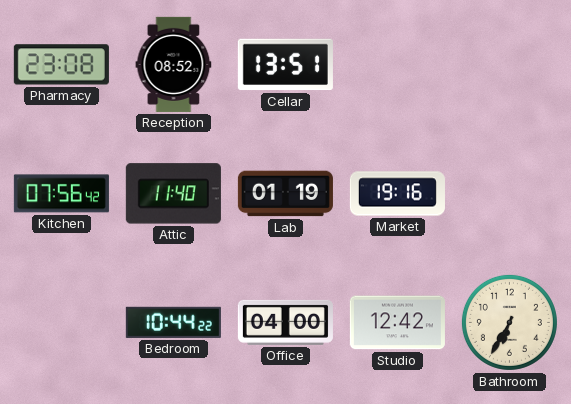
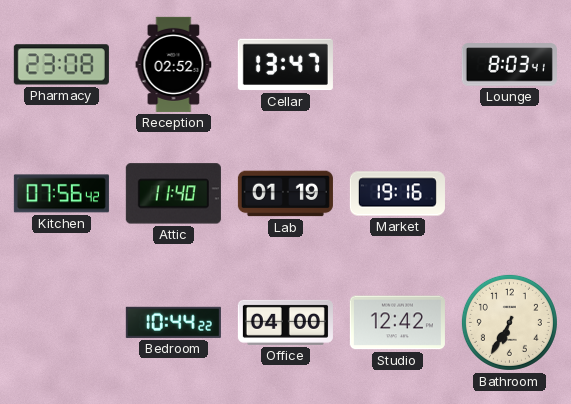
Reception: 08:52 -> 02:52 (174, 64)
Cellar: 13:51 -> 13:47 (285, 65)
Lounge: none -> 8:03 (509, 65)
